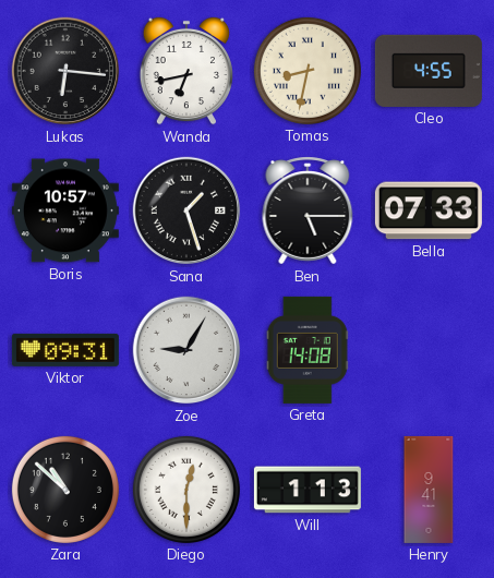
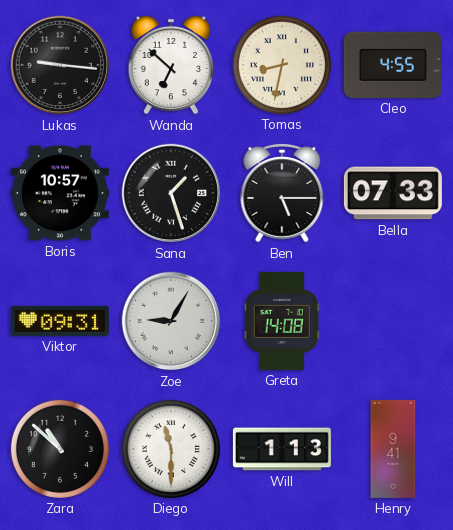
Lukas: 6:16 -> 9:16 (60, 65)
Wanda: 6:43 -> 6:52 (171, 65)
Diego: 12:30 -> 11:30 (171, 449)
